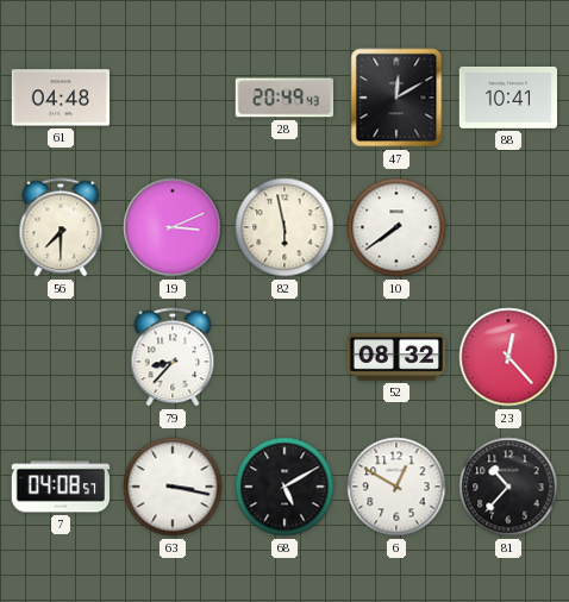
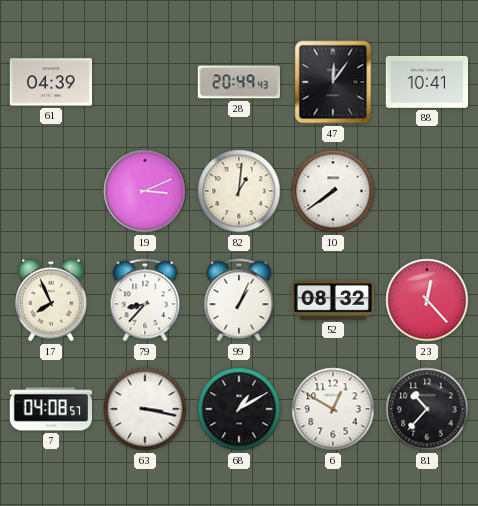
61: 04:48 -> 04:39 (50, 82)
47: 12:10 -> 12:06 (333, 82)
56: 7:30 -> none (61, 227)
82: 5:58 -> 1:01 (239, 191)
17: none -> 7:56 (52, 300)
99: none -> 1:04 (239, 300)
68: 5:10 -> 1:10 (239, 409)
